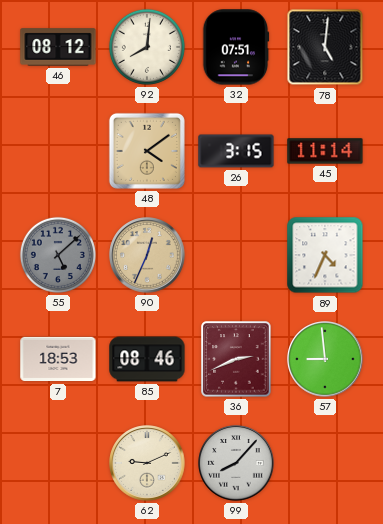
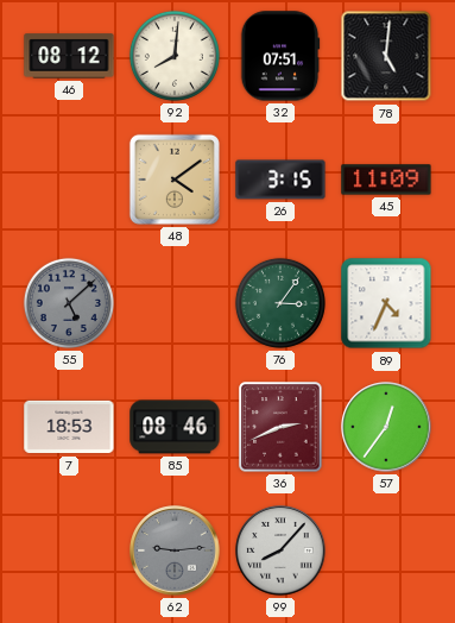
45: 11:14 -> 11:09 (386, 180)
90: 12:34 -> none (147, 255)
76: none -> 3:06 (280, 303)
57: 8:59 -> 12:36 (386, 427)
62: 9:11 -> 9:14 (175, 550)
62 dial: cream -> grey (175, 550)
